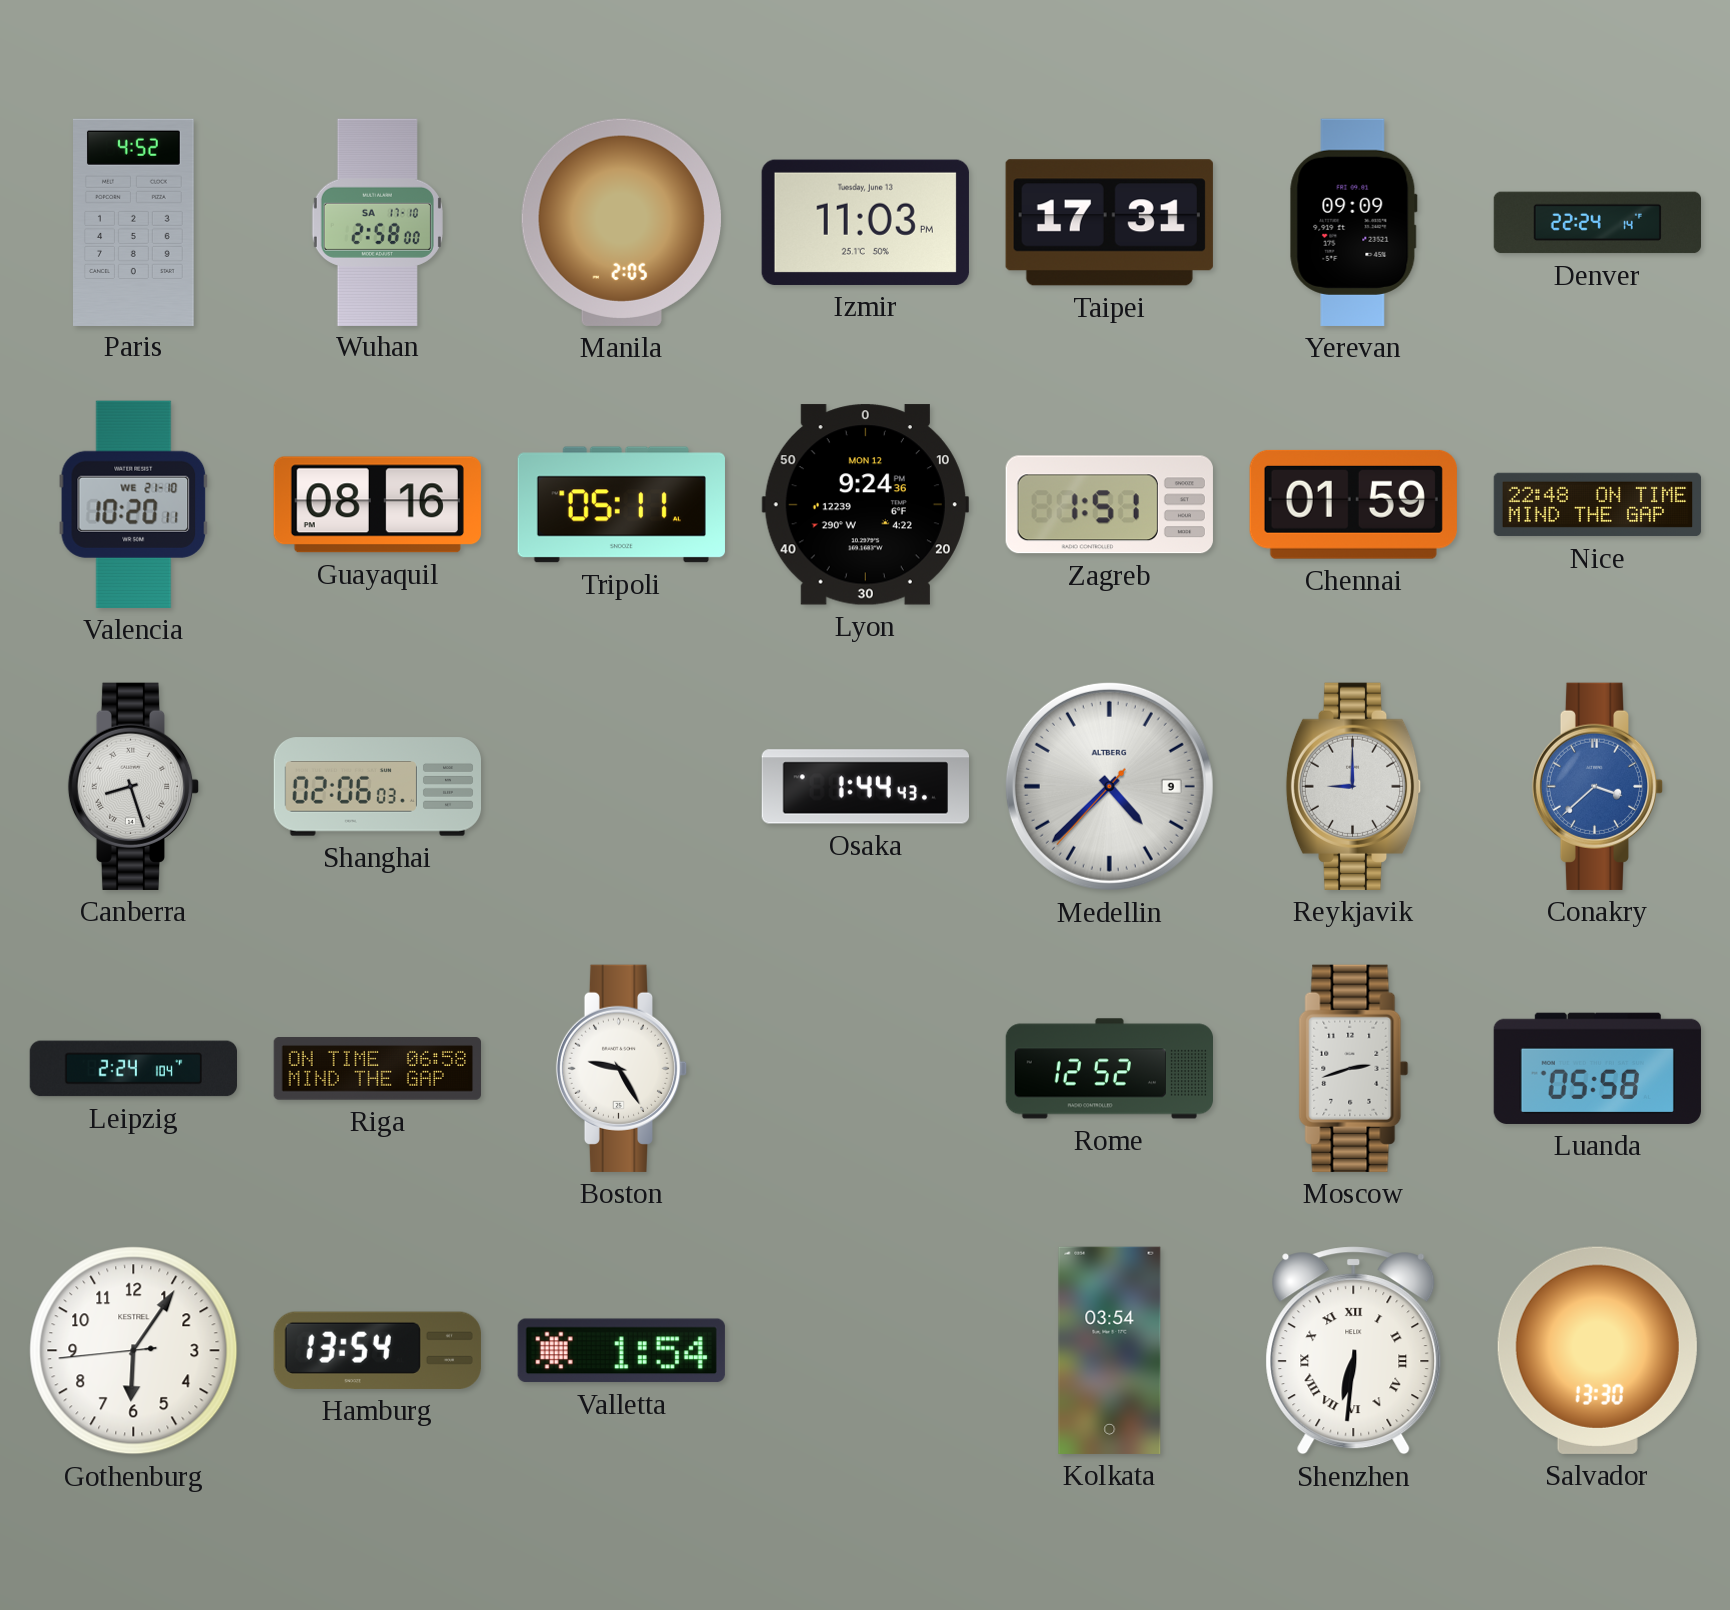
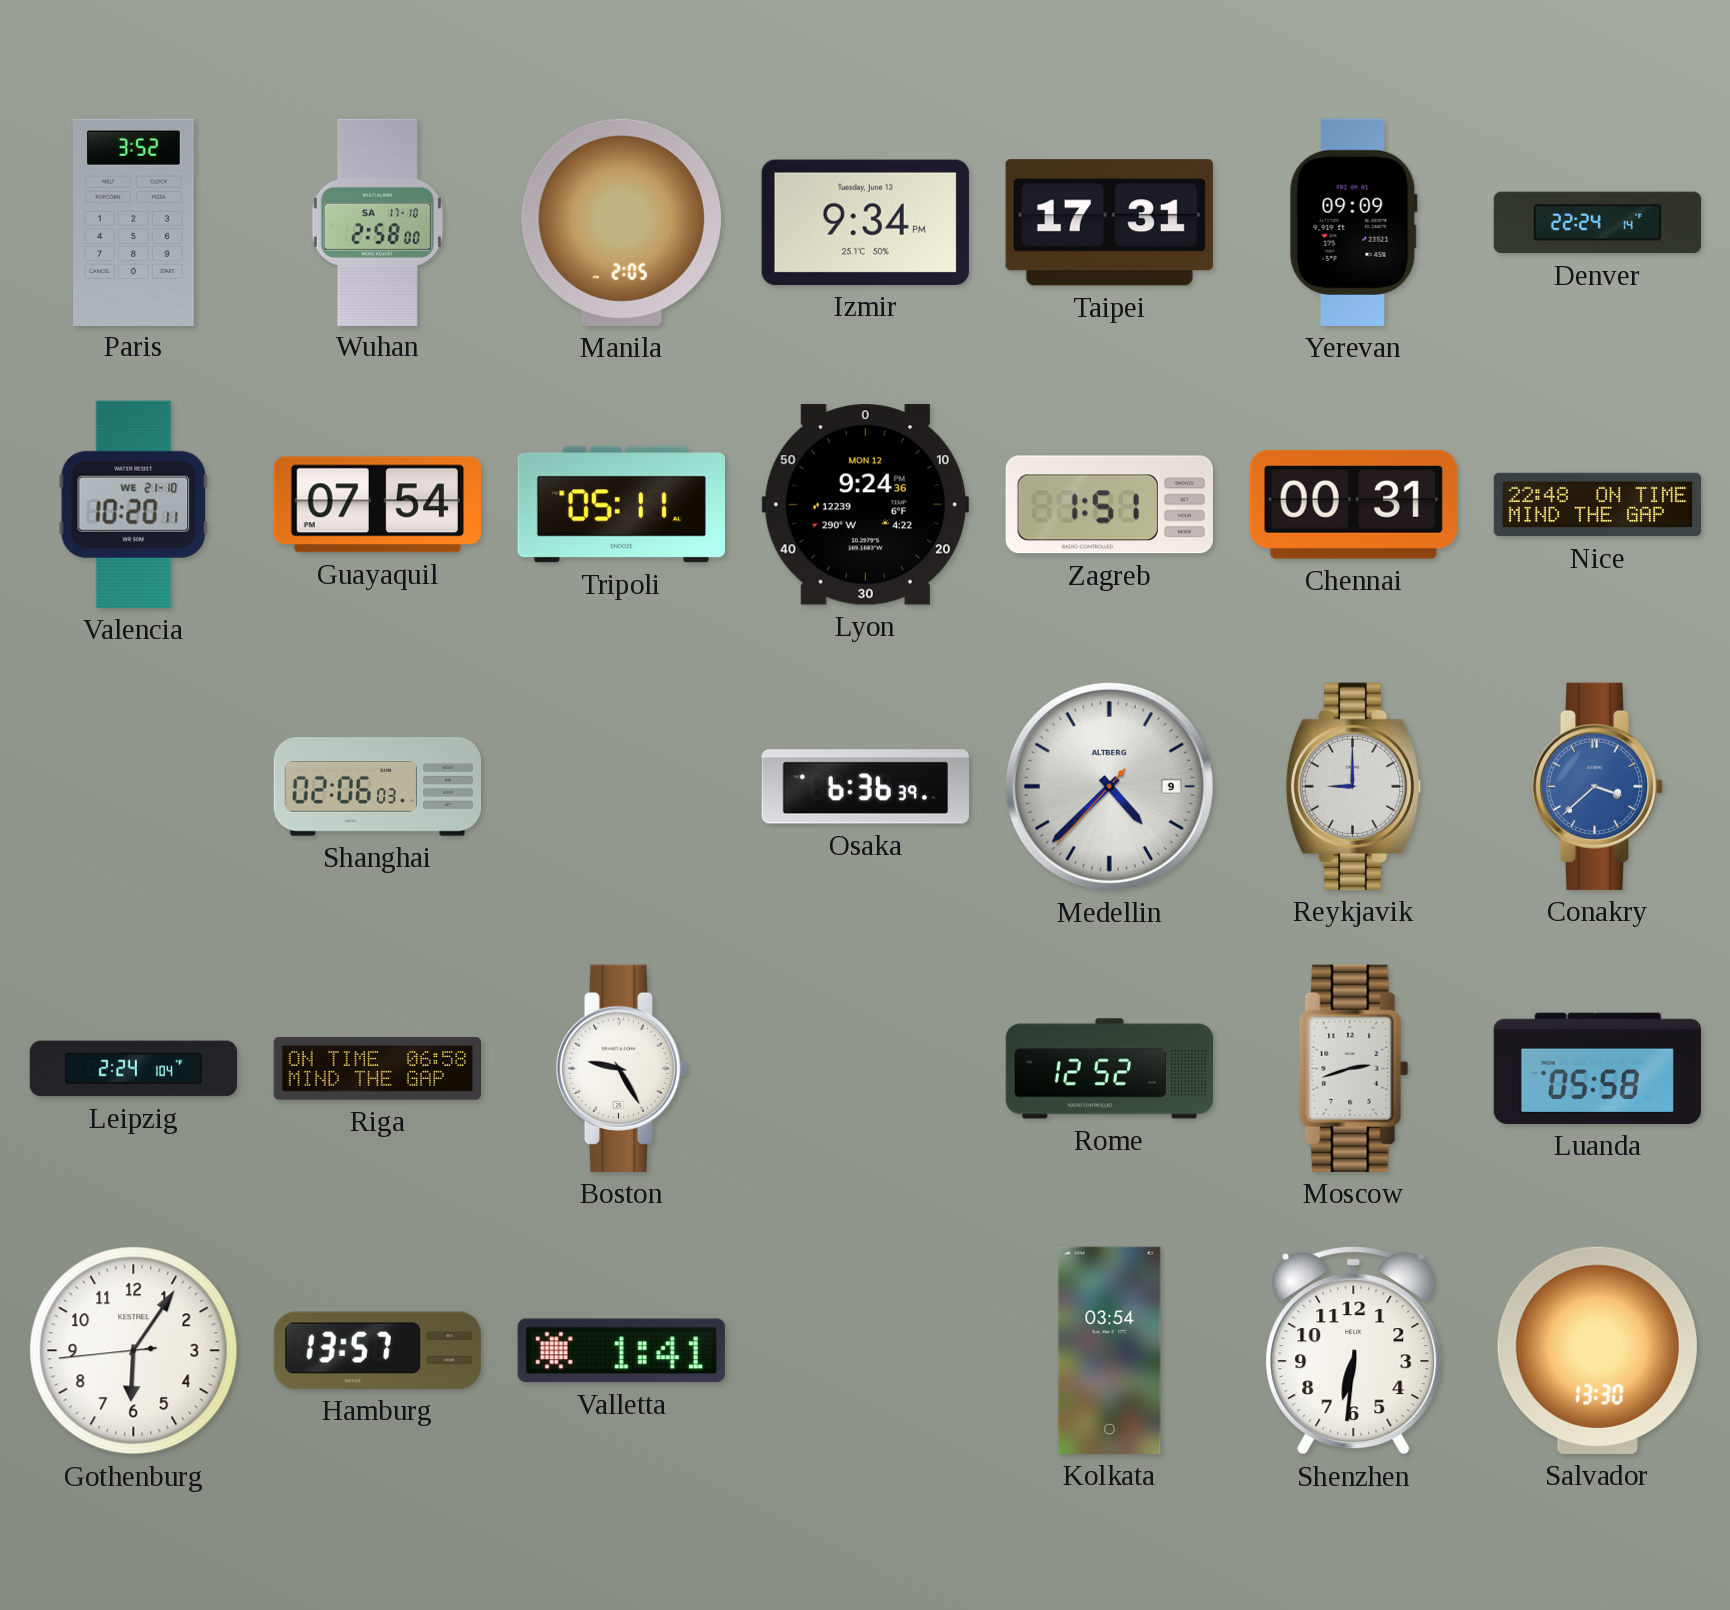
Paris: 4:52 -> 3:52 (134, 222)
Izmir: 11:03 -> 9:34 (865, 222)
Guayaquil: 08:16 -> 07:54 (377, 505)
Chennai: 01:59 -> 00:31 (1353, 504)
Canberra: 8:27 -> none (134, 786)
Osaka: 1:44 -> 6:36 (865, 787)
Hamburg: 13:54 -> 13:57 (377, 1350)
Valletta: 1:54 -> 1:41 (621, 1351)
Shenzhen numerals: Roman -> Arabic (1354, 1351)
